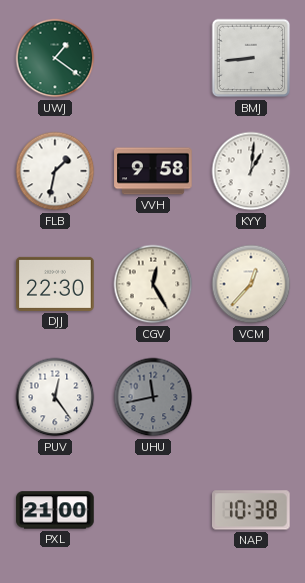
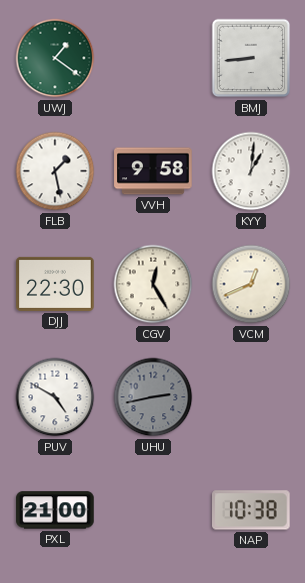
FLB: 1:32 -> 1:28 (55, 171)
VCM: 12:37 -> 12:41 (251, 284)
PUV: 12:24 -> 4:50 (55, 397)
UHU: 11:43 -> 2:43 (153, 397)
